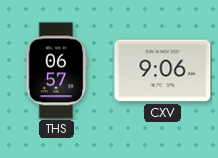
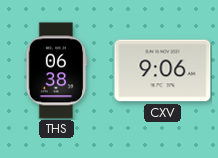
THS: 06:57 -> 06:38 (56, 71)
